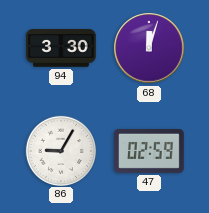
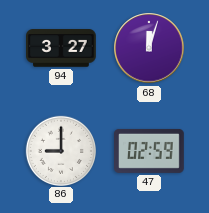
94: 3:30 -> 3:27 (62, 48)
86: 9:05 -> 9:00 (60, 150)
